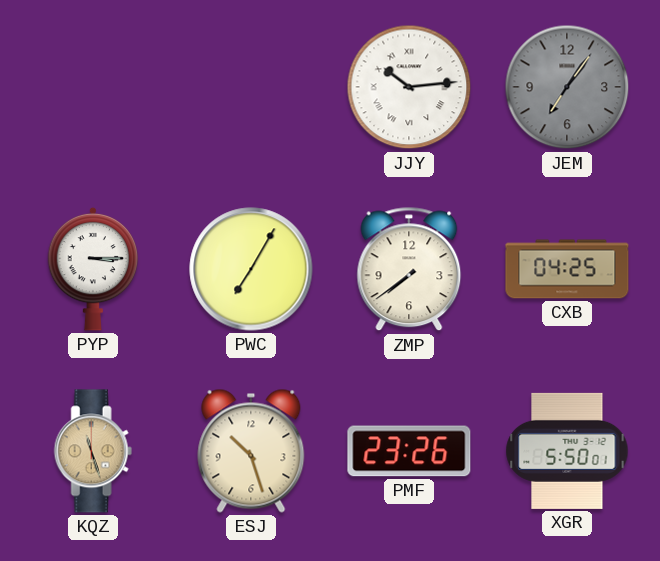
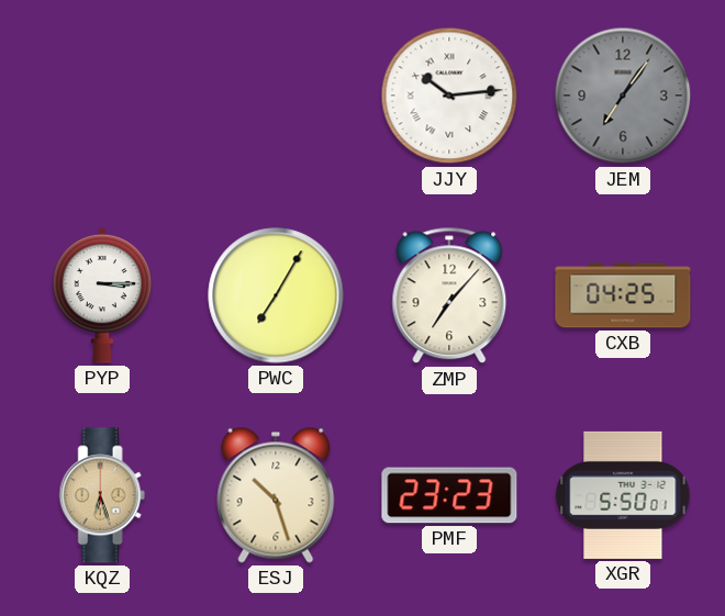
ZMP: 7:39 -> 7:07 (449, 295)
KQZ: 11:27 -> 6:27 (102, 495)
PMF: 23:26 -> 23:23 (449, 495)
